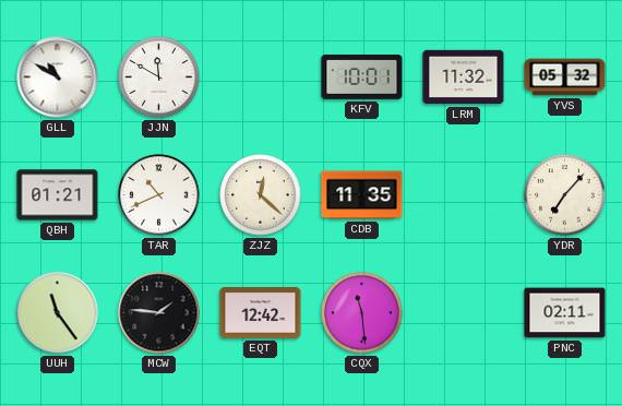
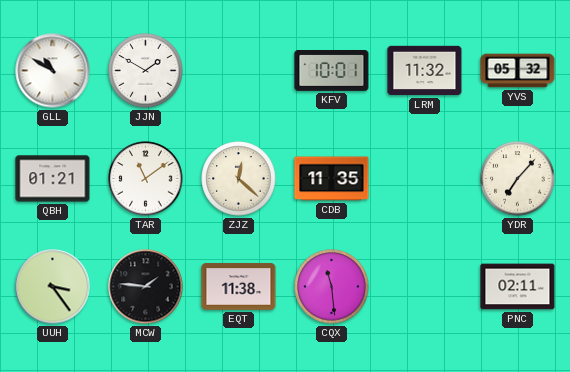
JJN: 11:50 -> 1:50 (146, 71)
TAR: 10:41 -> 11:09 (146, 179)
UUH: 11:24 -> 3:24 (53, 287)
EQT: 12:42 -> 11:38 (239, 287)
